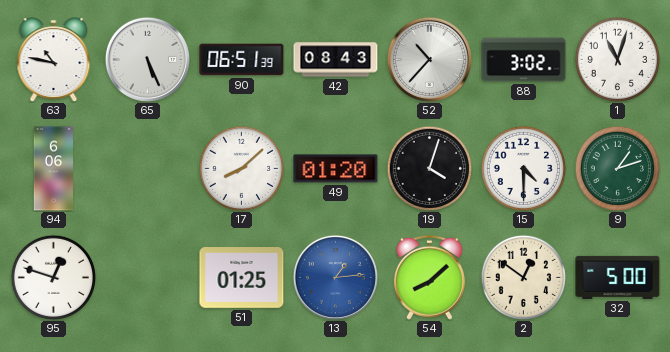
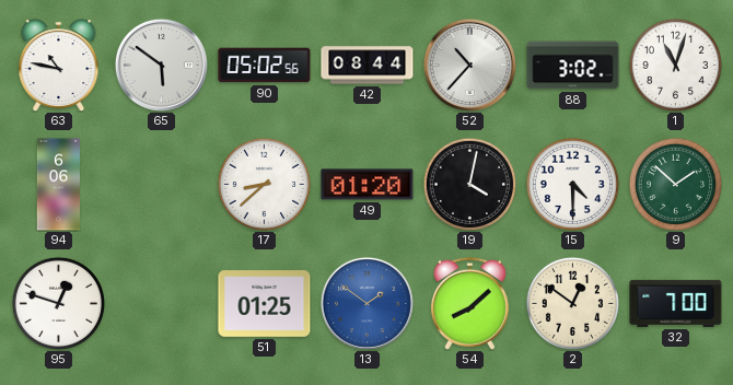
65: 5:26 -> 5:51 (161, 65)
90: 06:51 -> 05:02 (265, 66)
42: 08:43 -> 08:44 (368, 66)
17: 8:08 -> 8:38 (264, 184)
19: 4:03 -> 4:02 (469, 184)
9: 1:12 -> 1:52 (675, 184)
13: 1:14 -> 1:51 (366, 303)
32: 5:00 -> 7:00 (676, 303)
